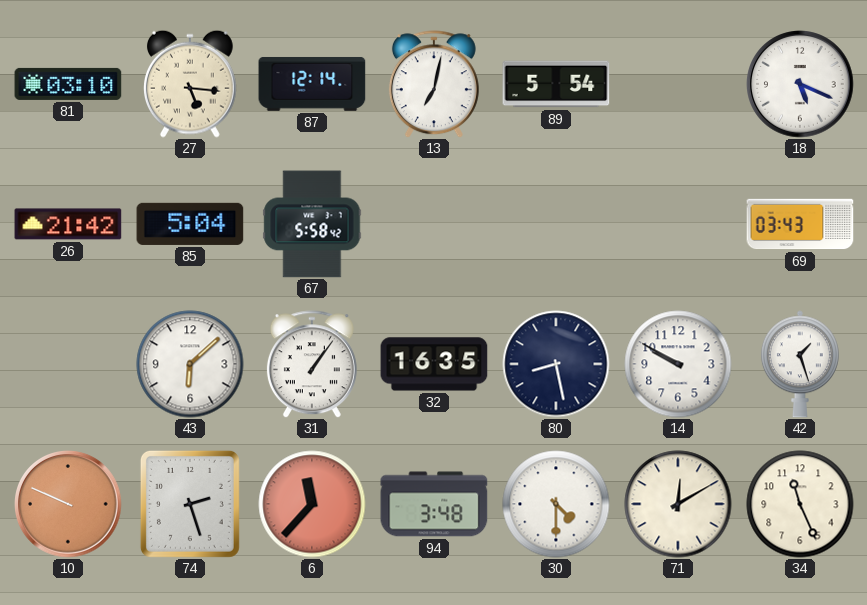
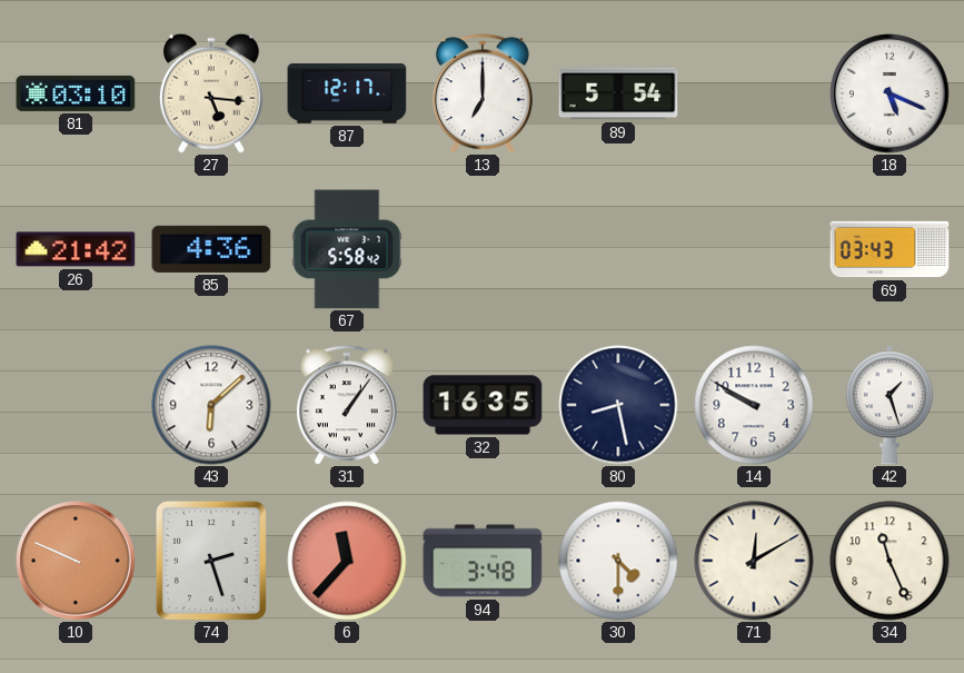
87: 12:14 -> 12:17 (347, 93)
13: 7:02 -> 7:00 (483, 93)
85: 5:04 -> 4:36 (211, 249)
